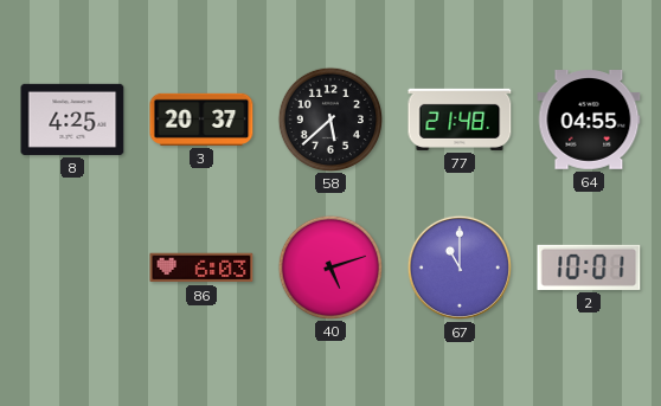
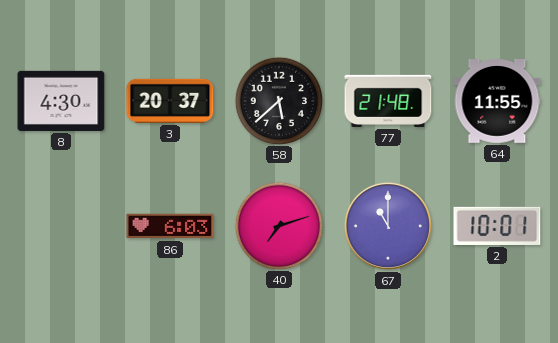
8: 4:25 -> 4:30 (61, 101)
64: 04:55 -> 11:55 (497, 102)
40: 5:12 -> 7:12 (278, 225)
